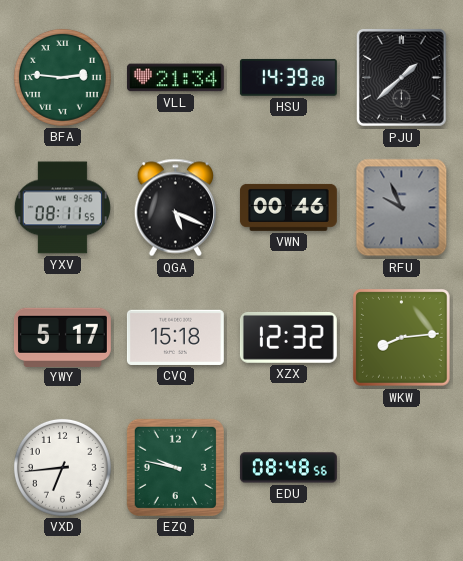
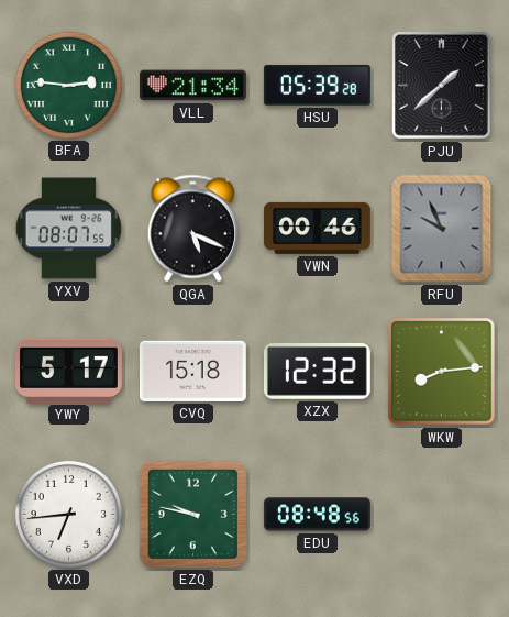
HSU: 14:39 -> 05:39 (317, 85)
YXV: 08:11 -> 08:07 (68, 229)
